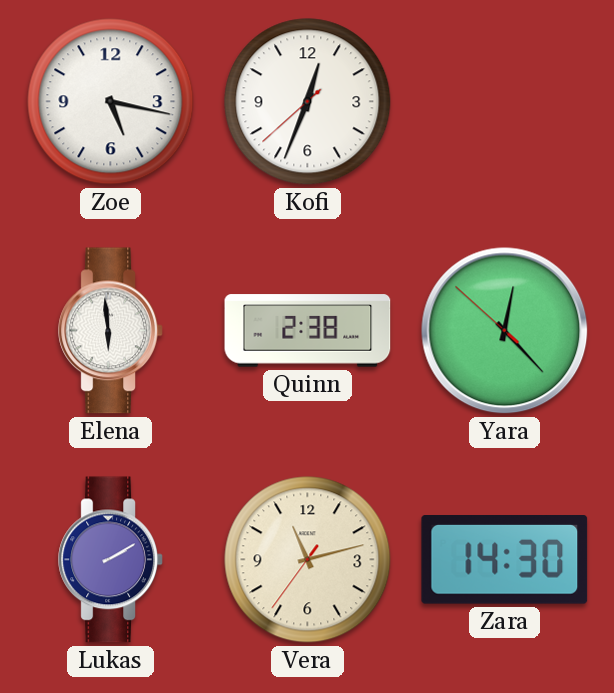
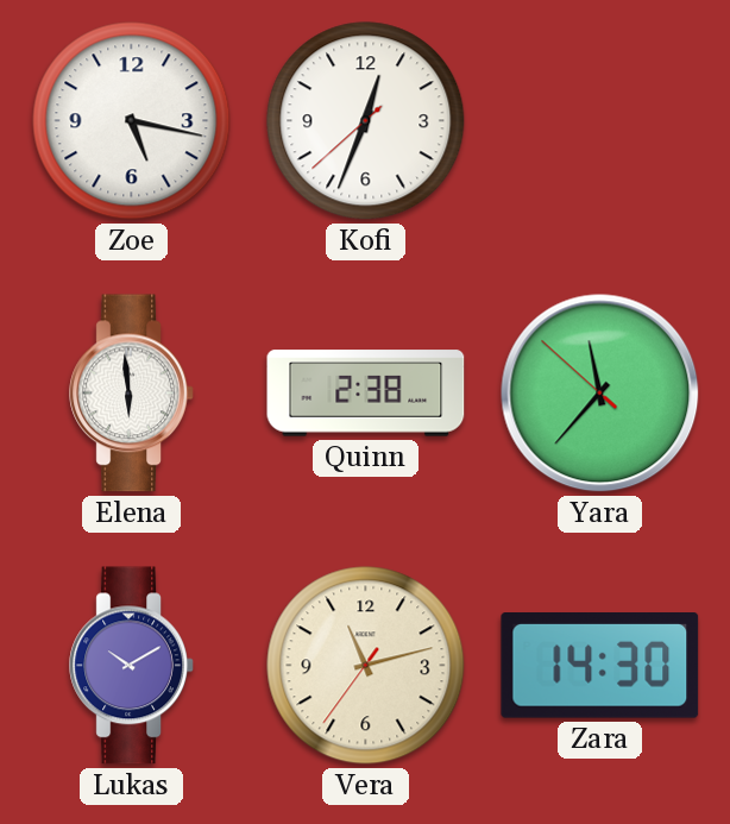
Yara: 12:22 -> 11:36 (600, 394)
Lukas: 2:10 -> 10:10 (132, 666)
